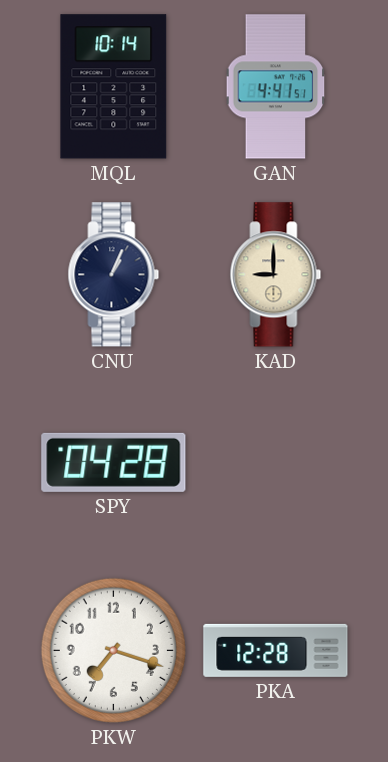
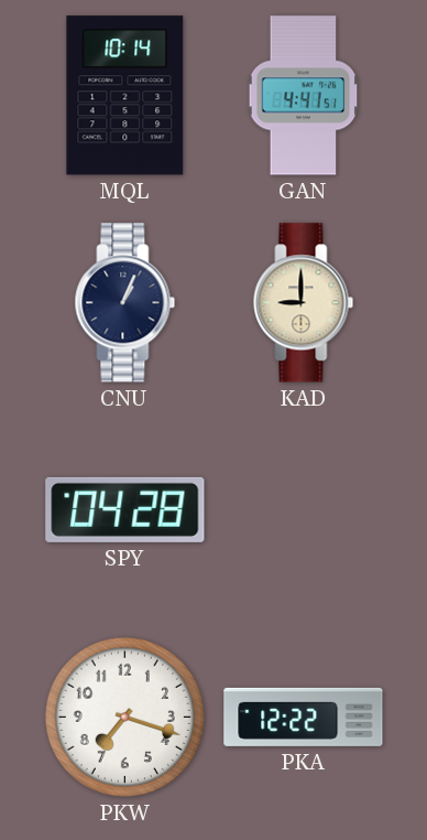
PKA: 12:28 -> 12:22 (304, 717)
